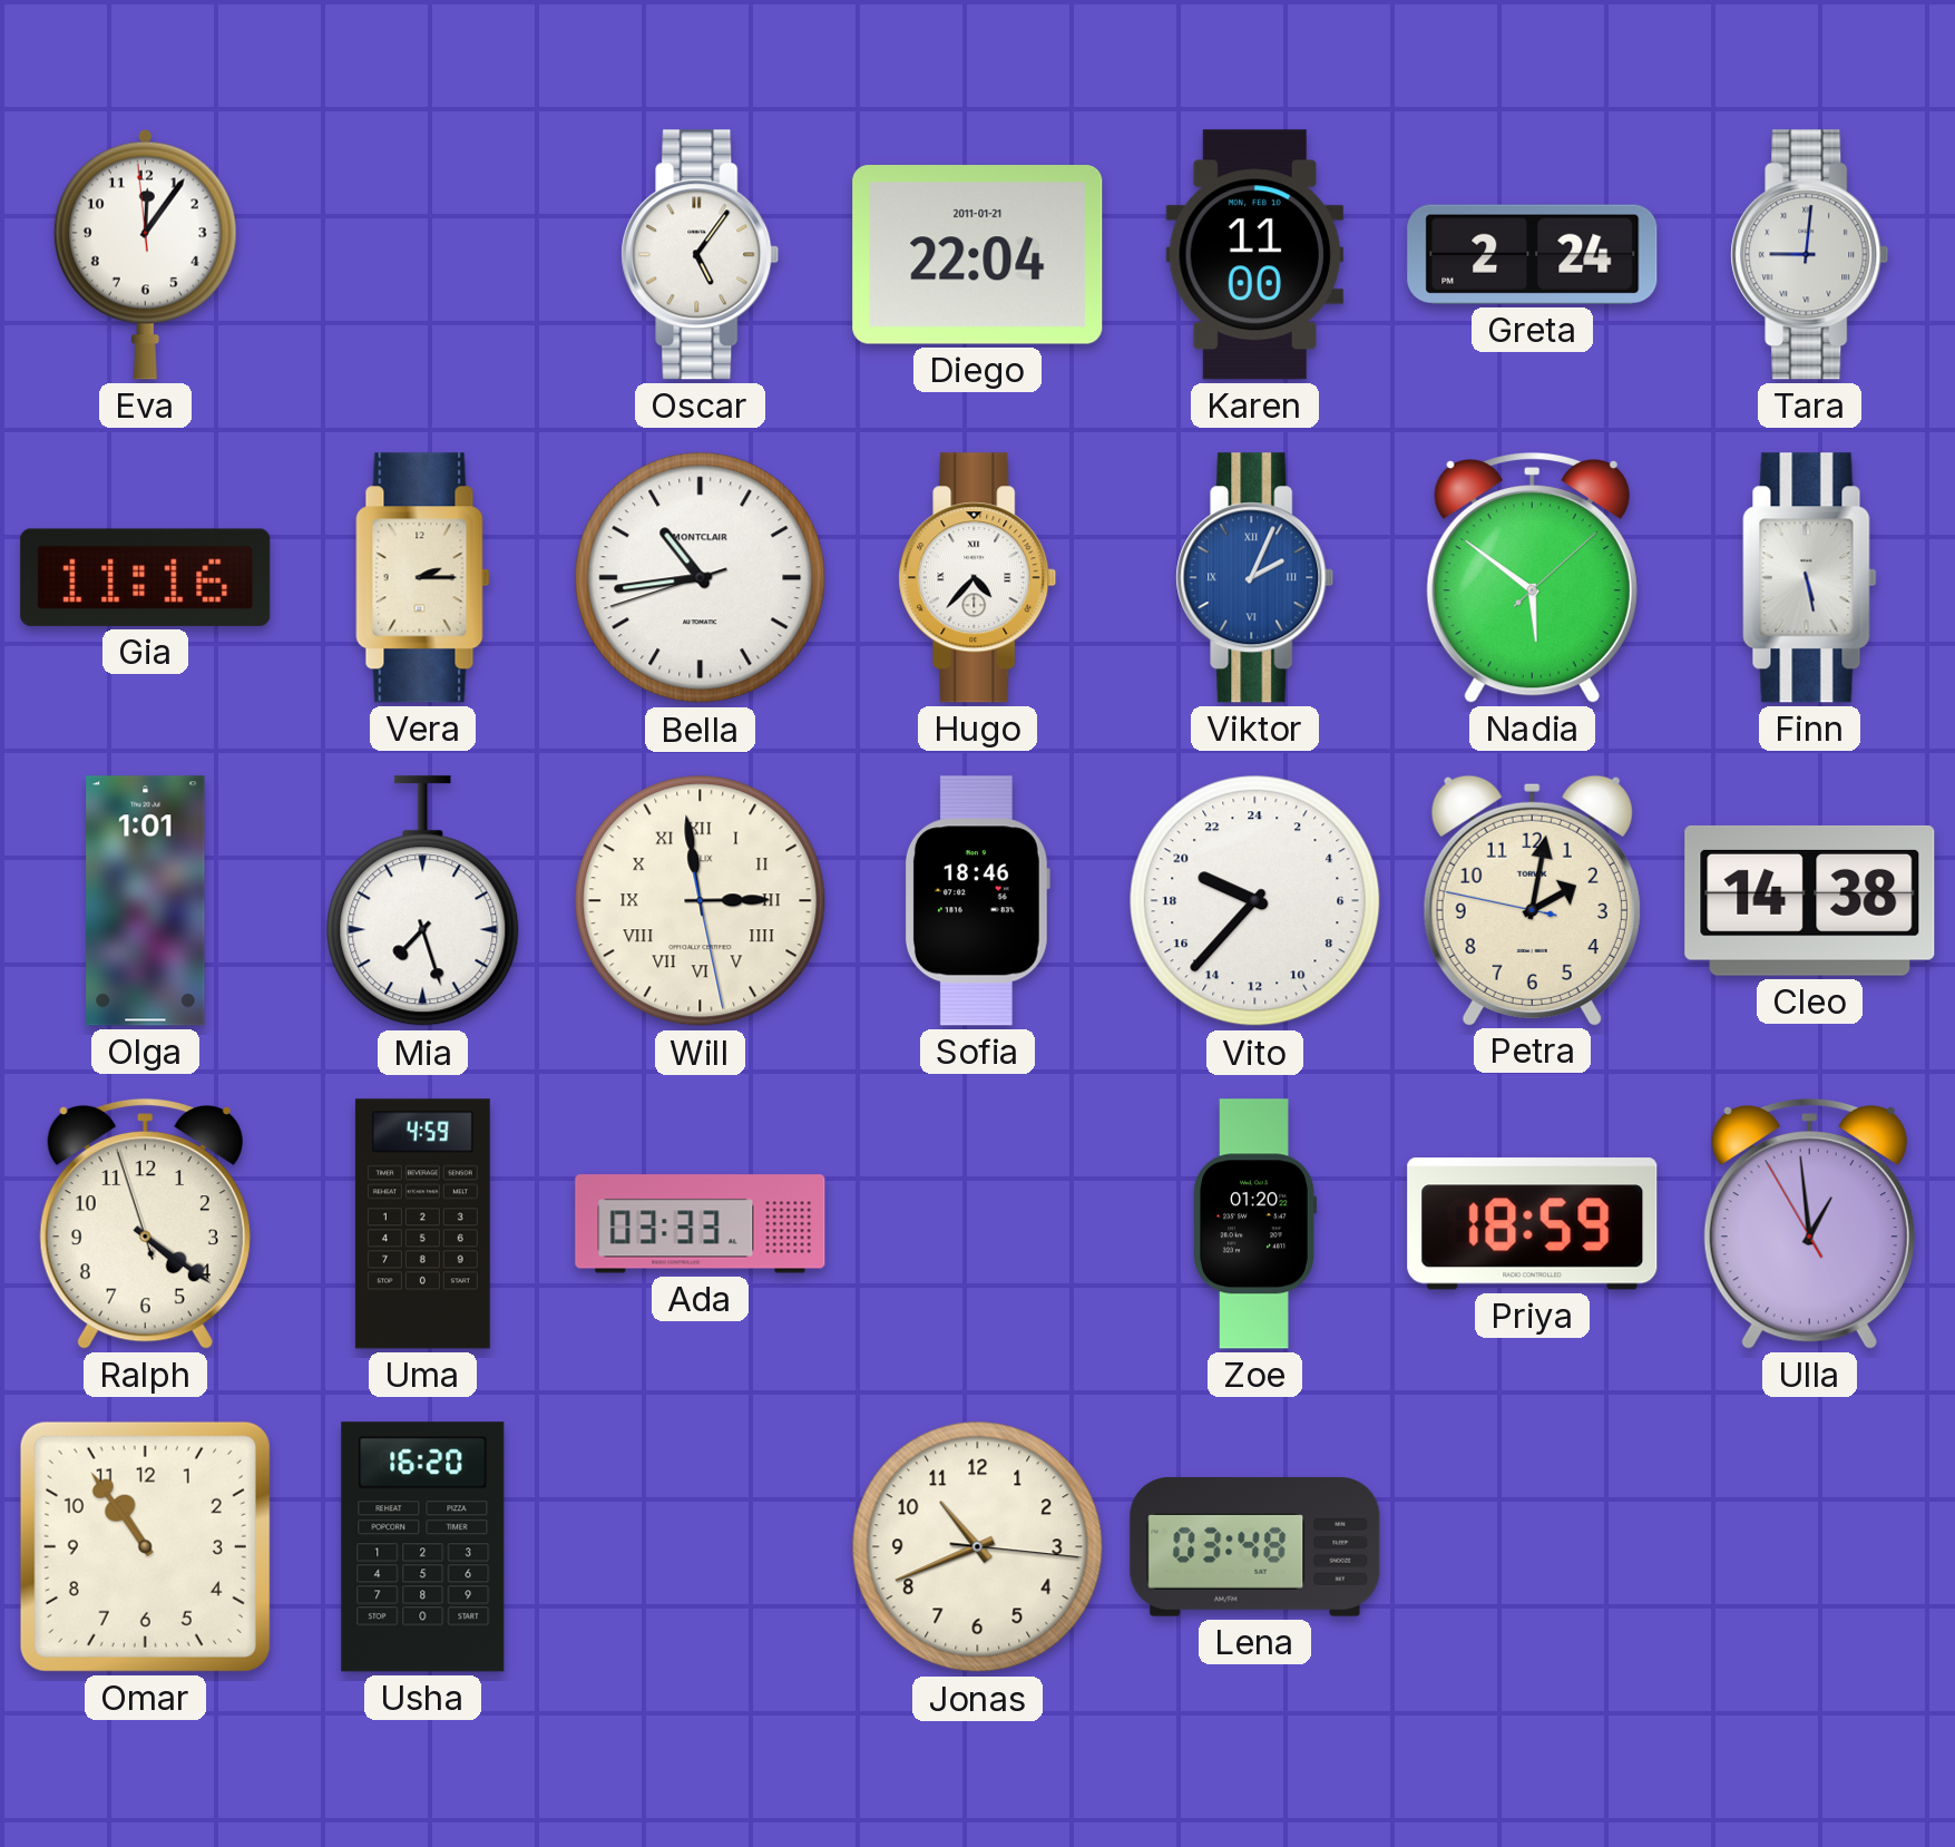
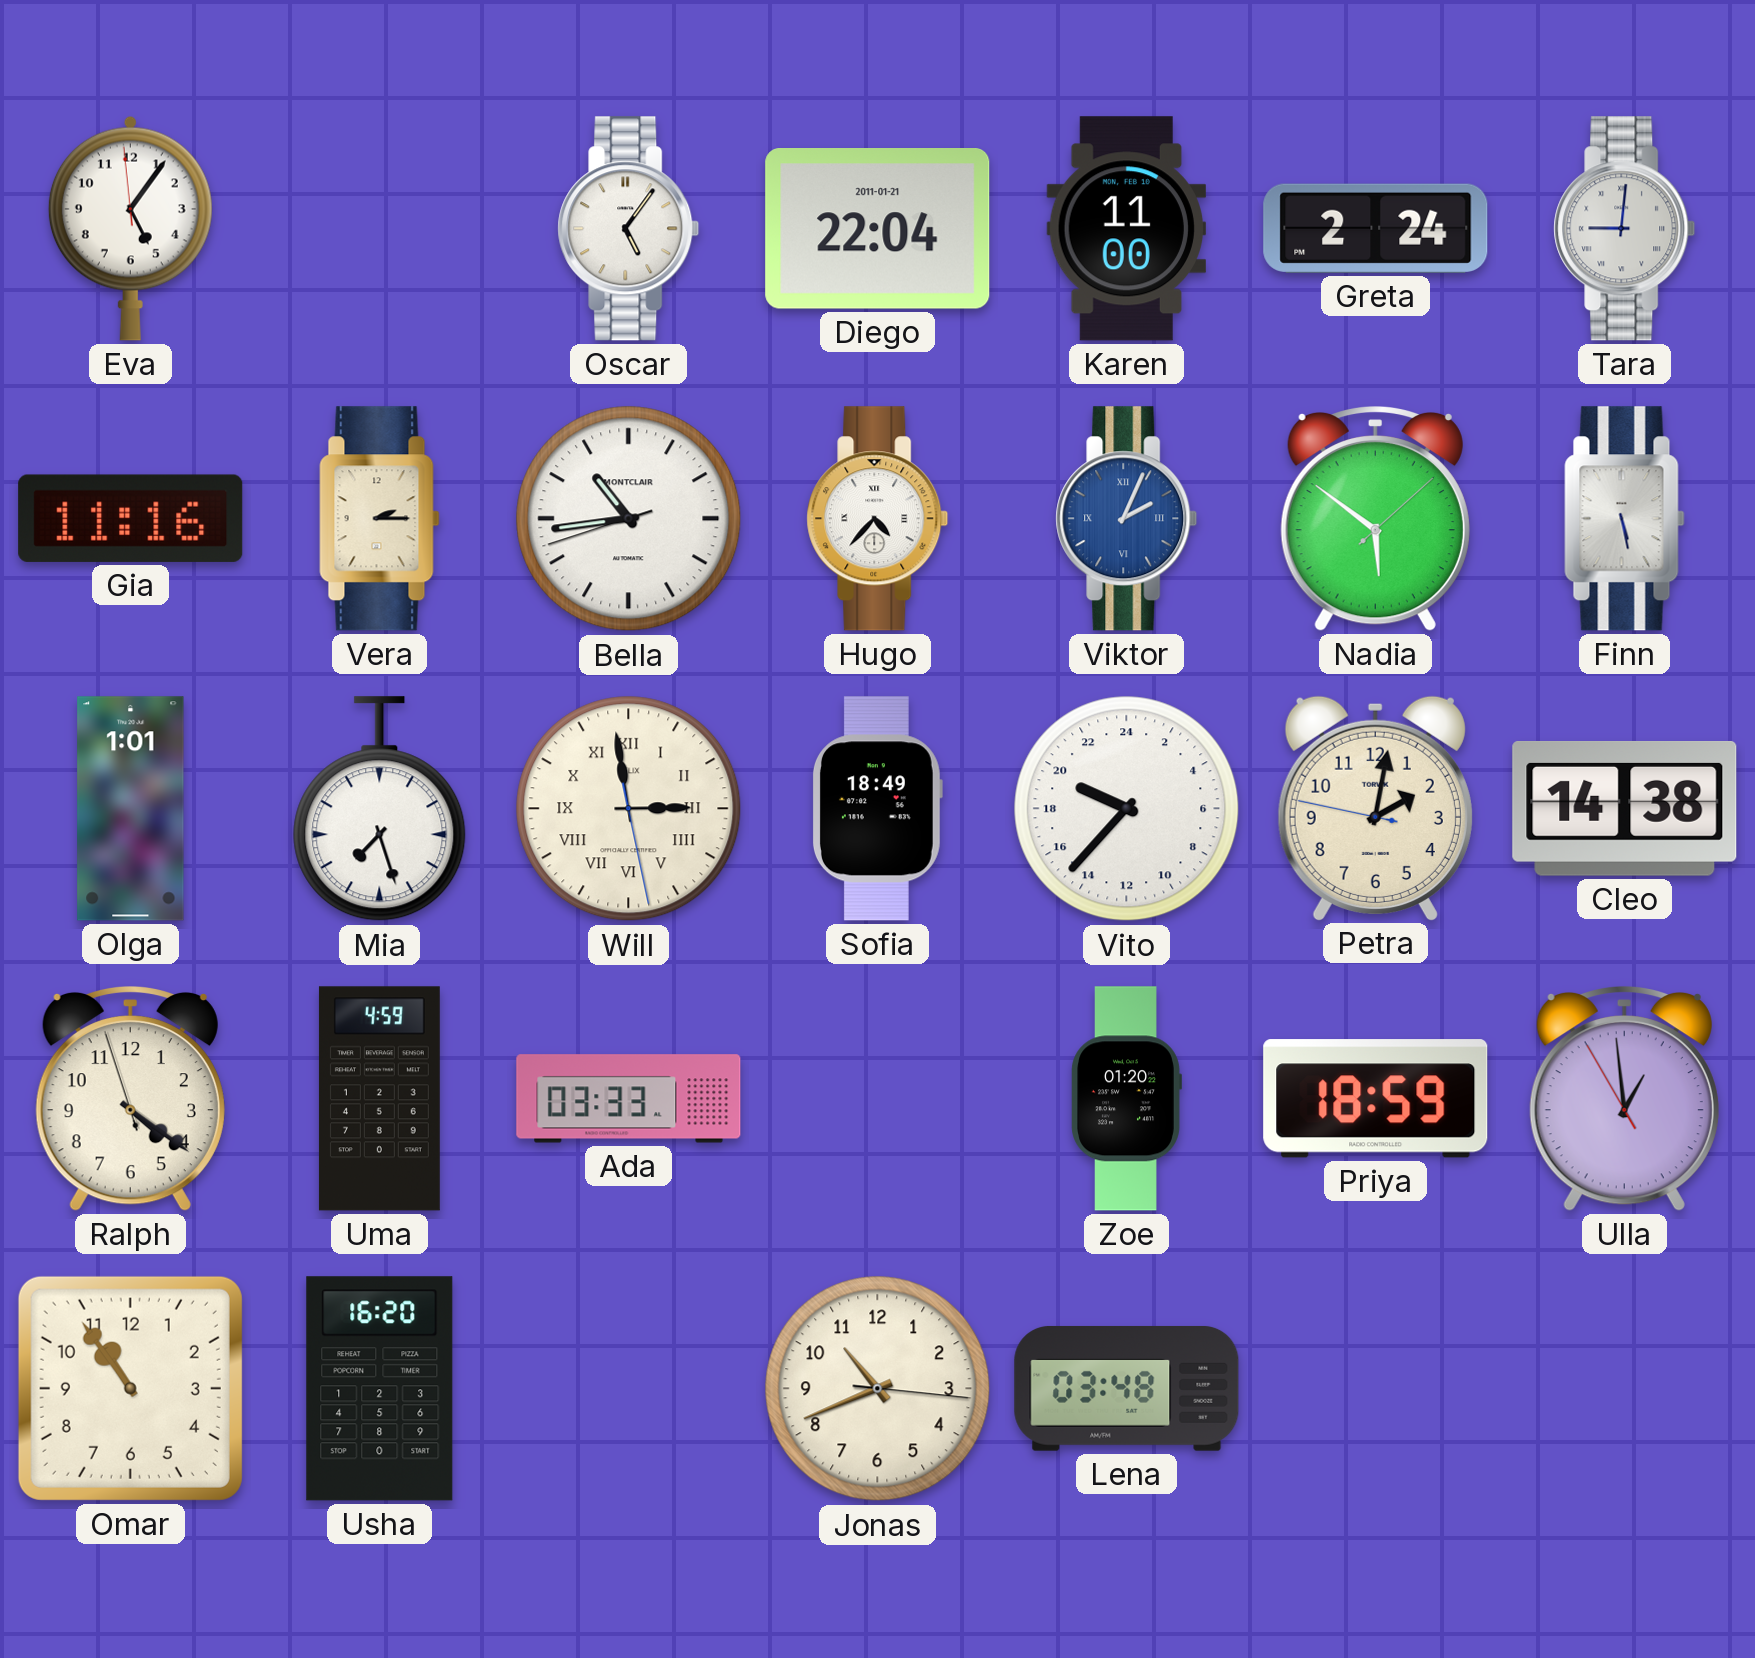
Eva: 12:05 -> 5:05 (130, 228)
Sofia: 18:46 -> 18:49 (877, 809)
